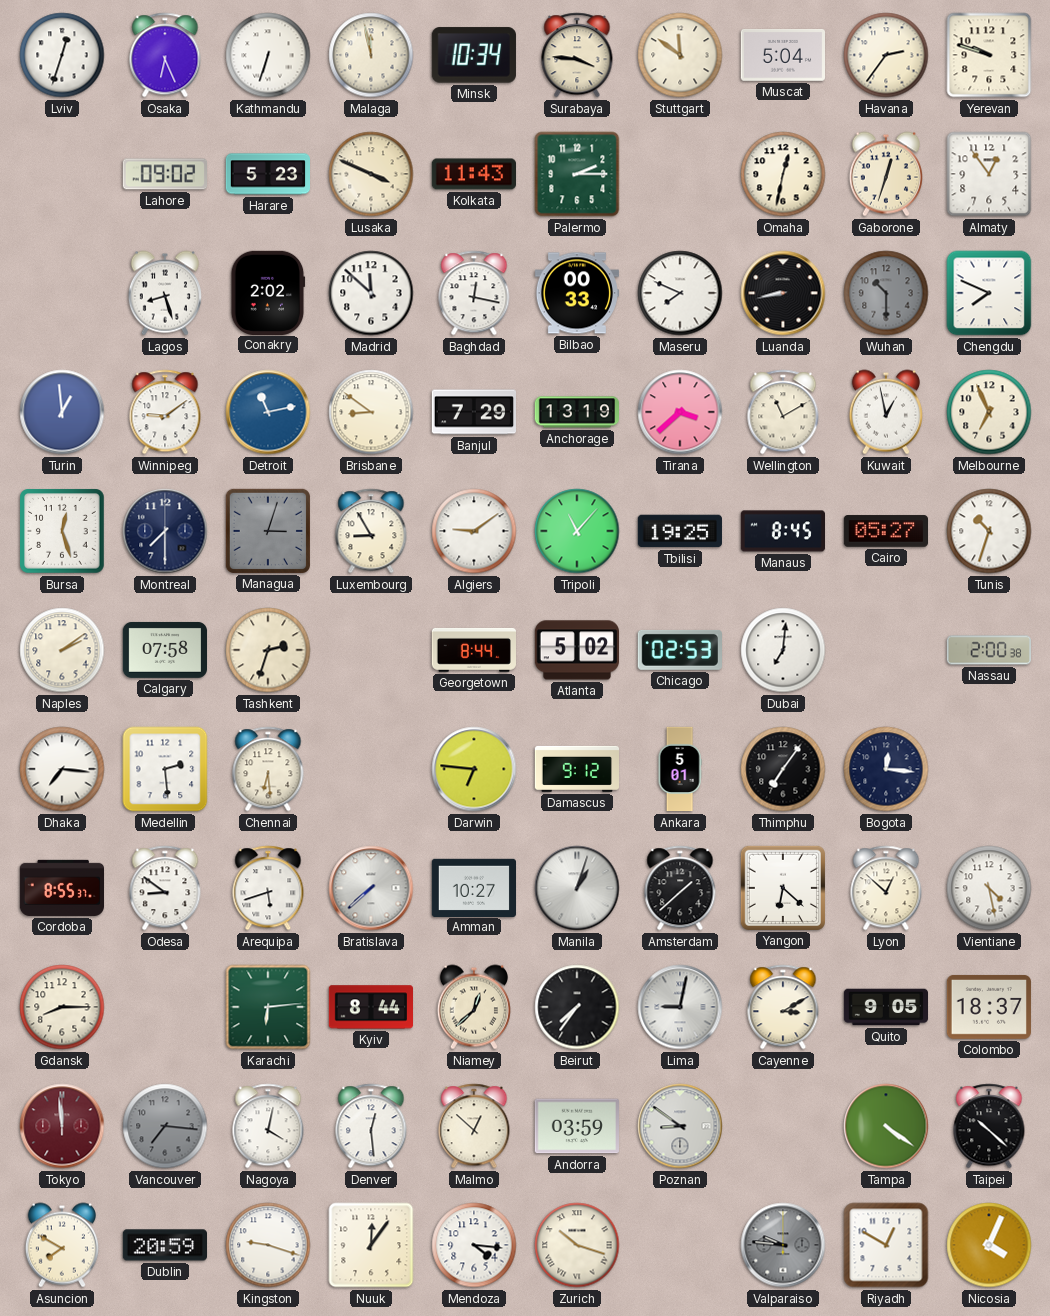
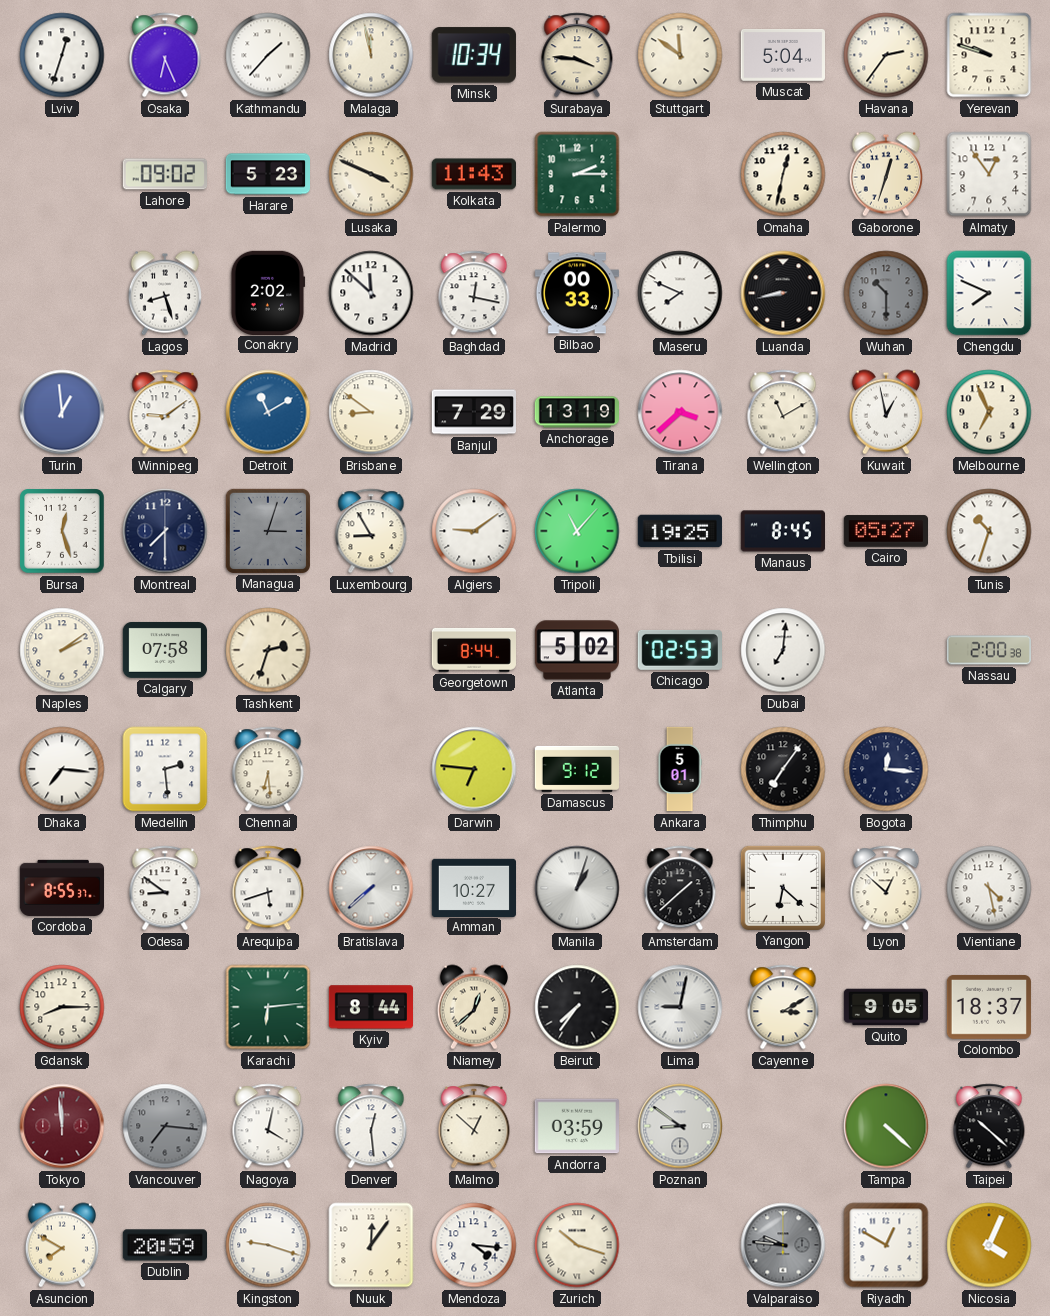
Kathmandu: 6:33 -> 1:37 (268, 55)
Detroit: 11:13 -> 11:10 (268, 412)
Tampa: 4:21 -> 4:22 (886, 1126)
